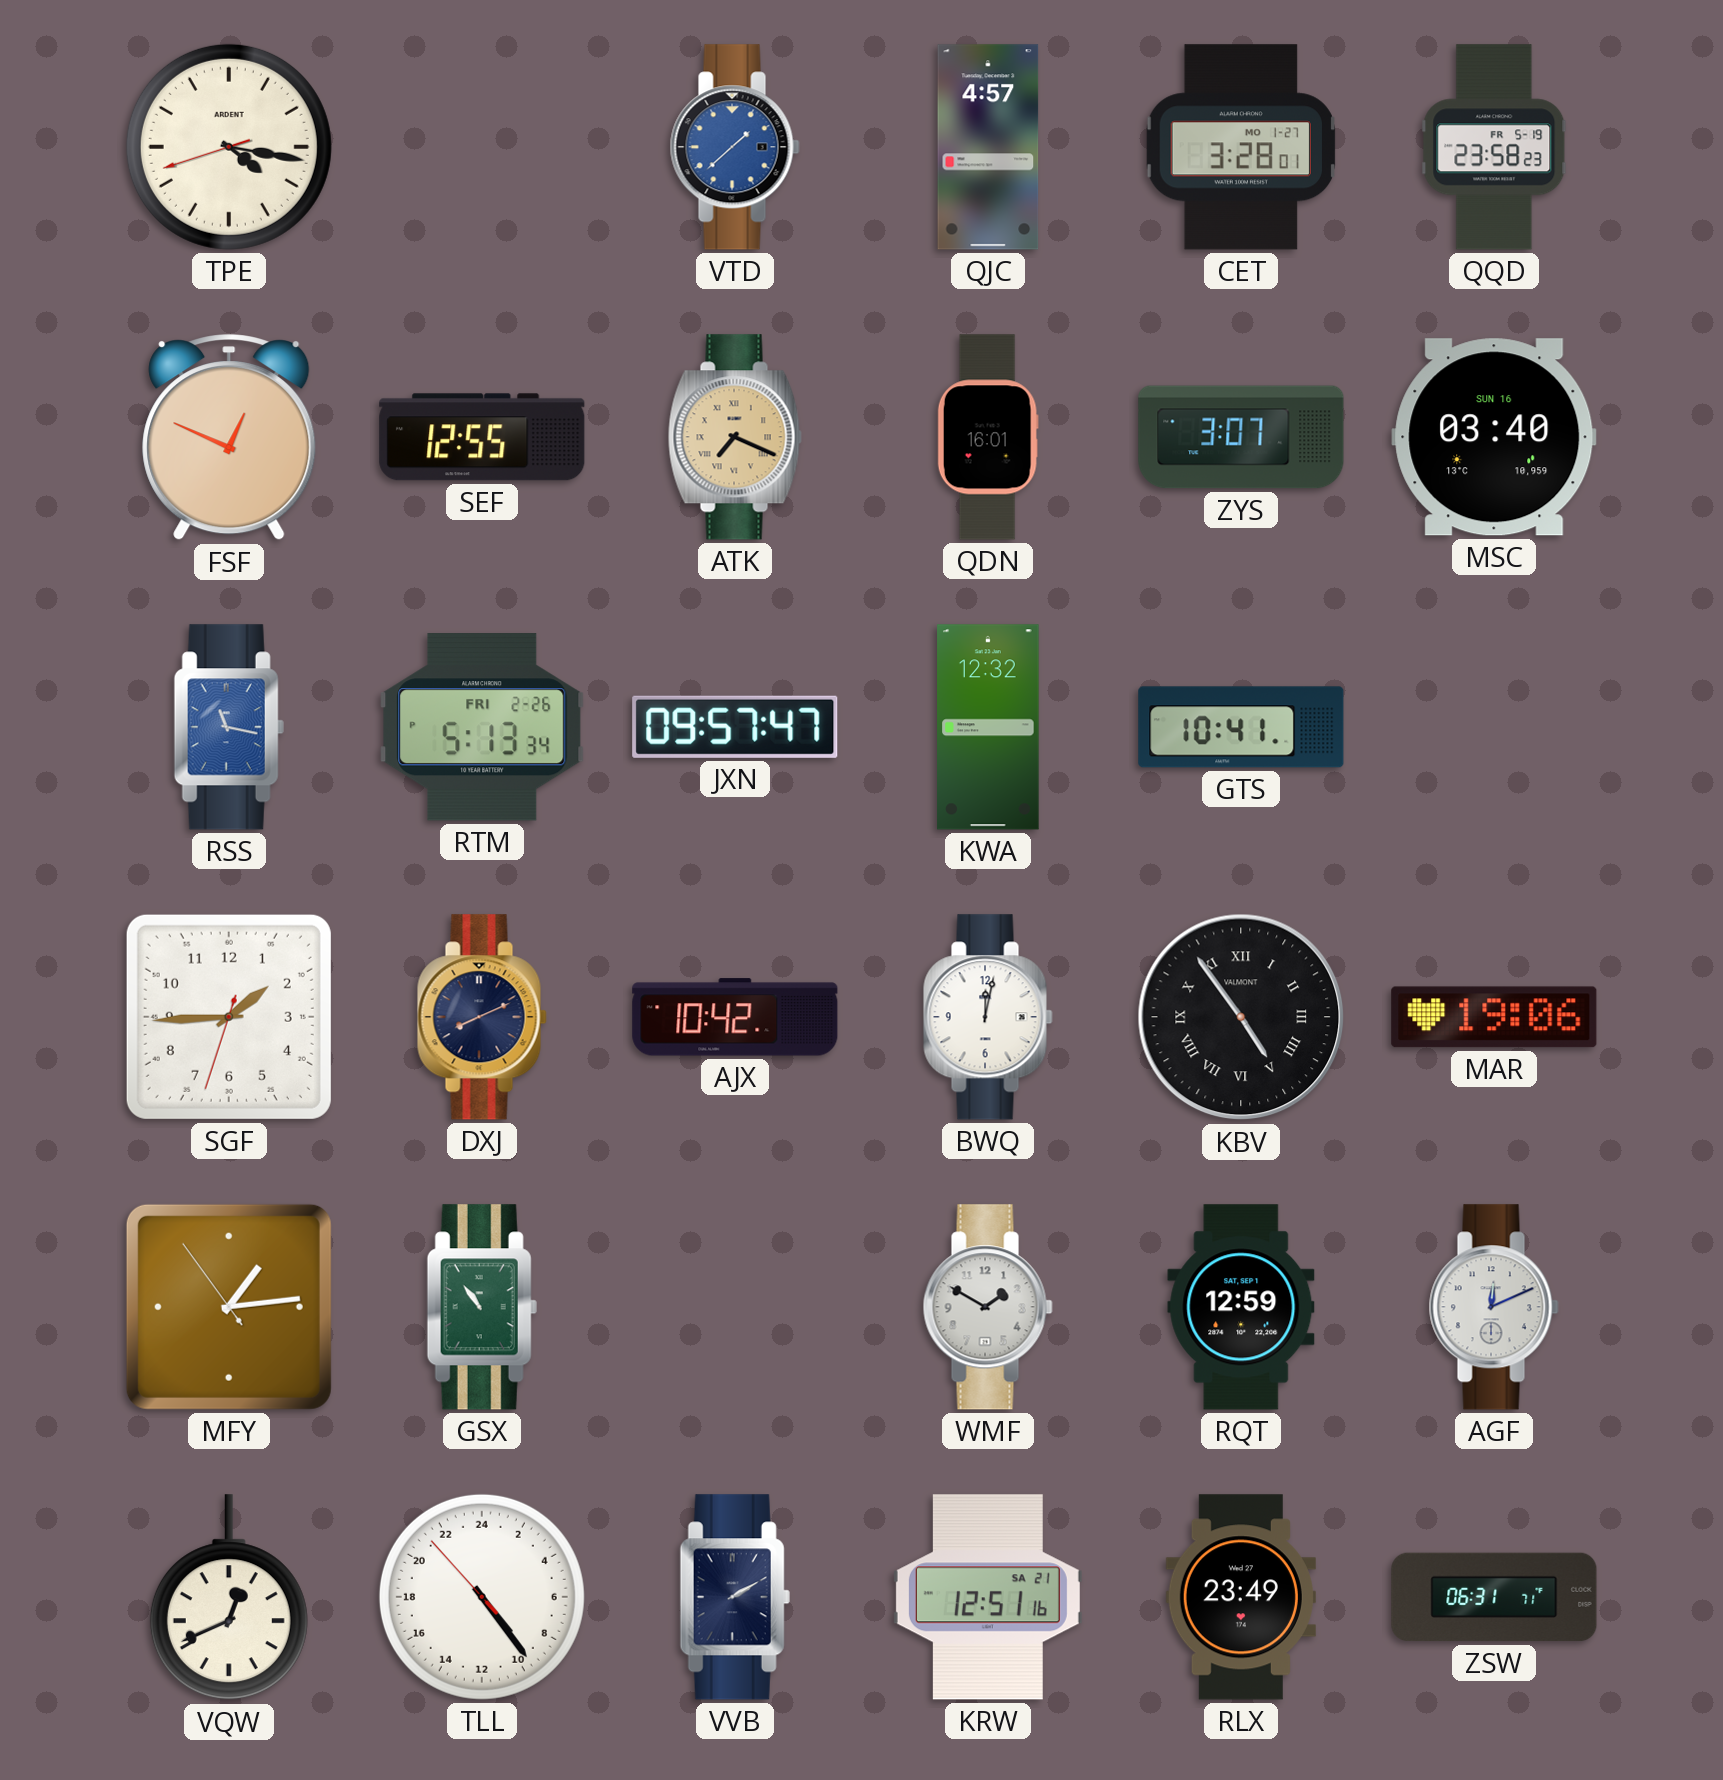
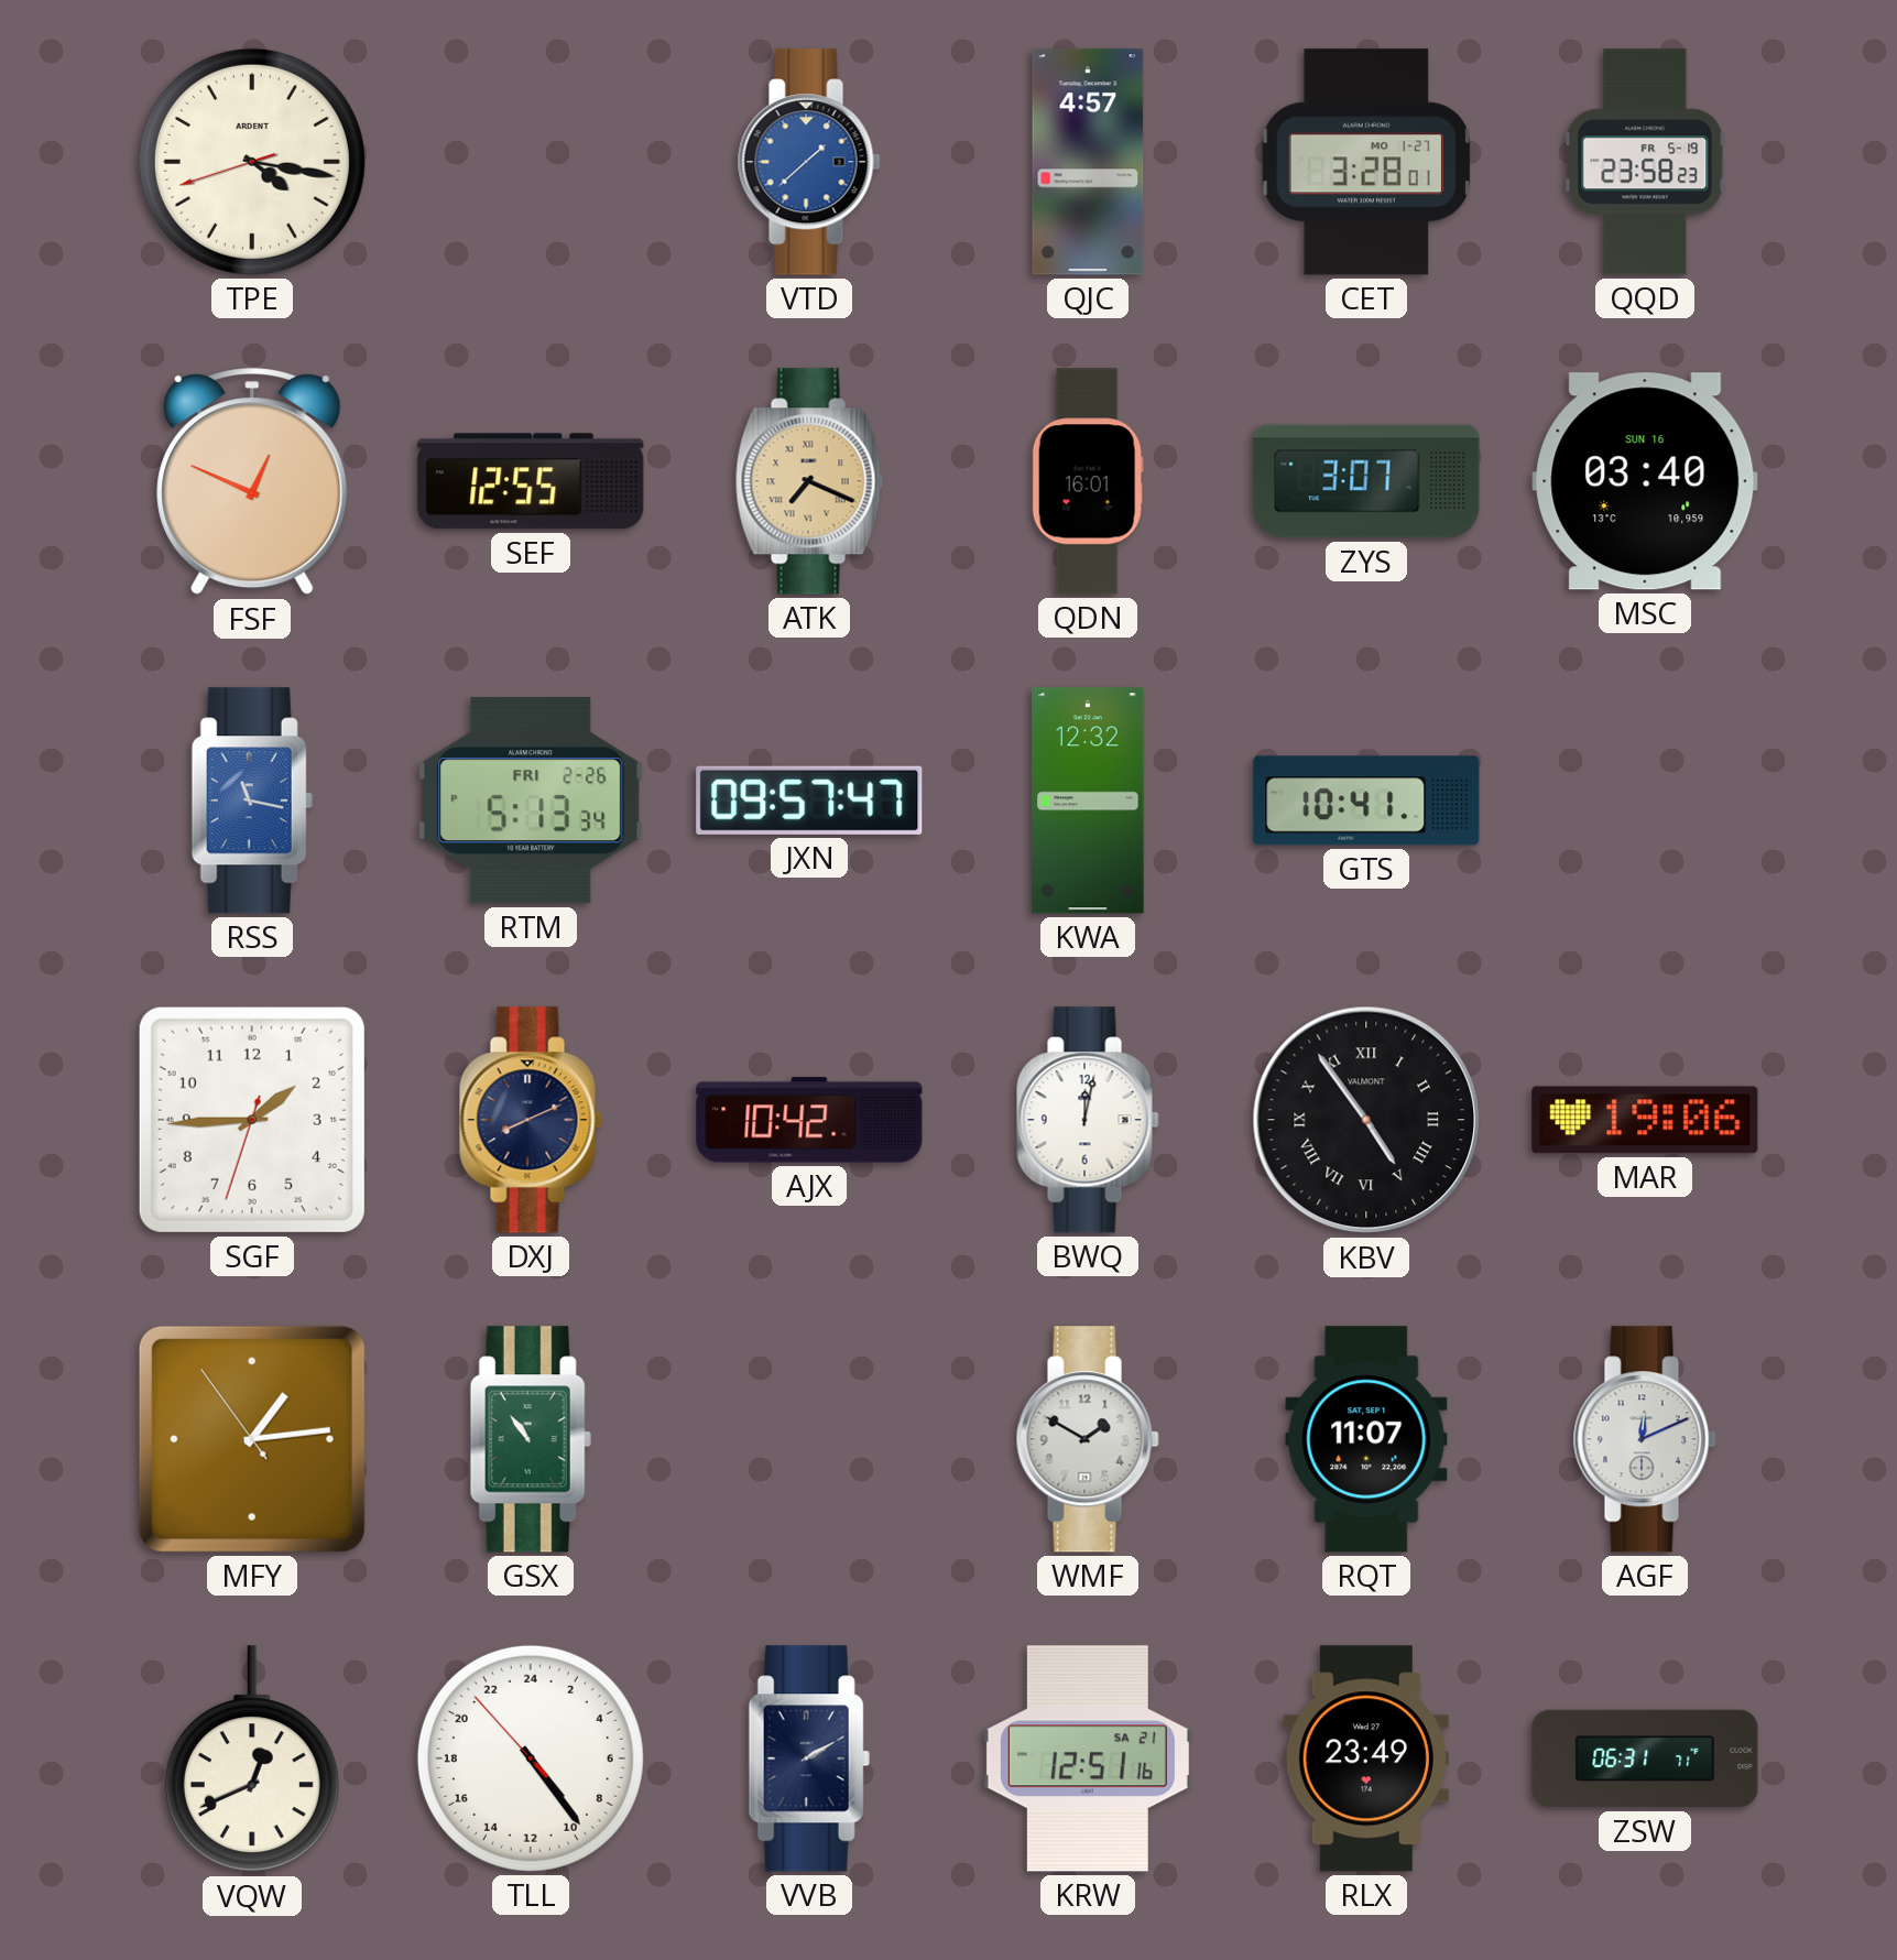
RQT: 12:59 -> 11:07 (1366, 1439)
